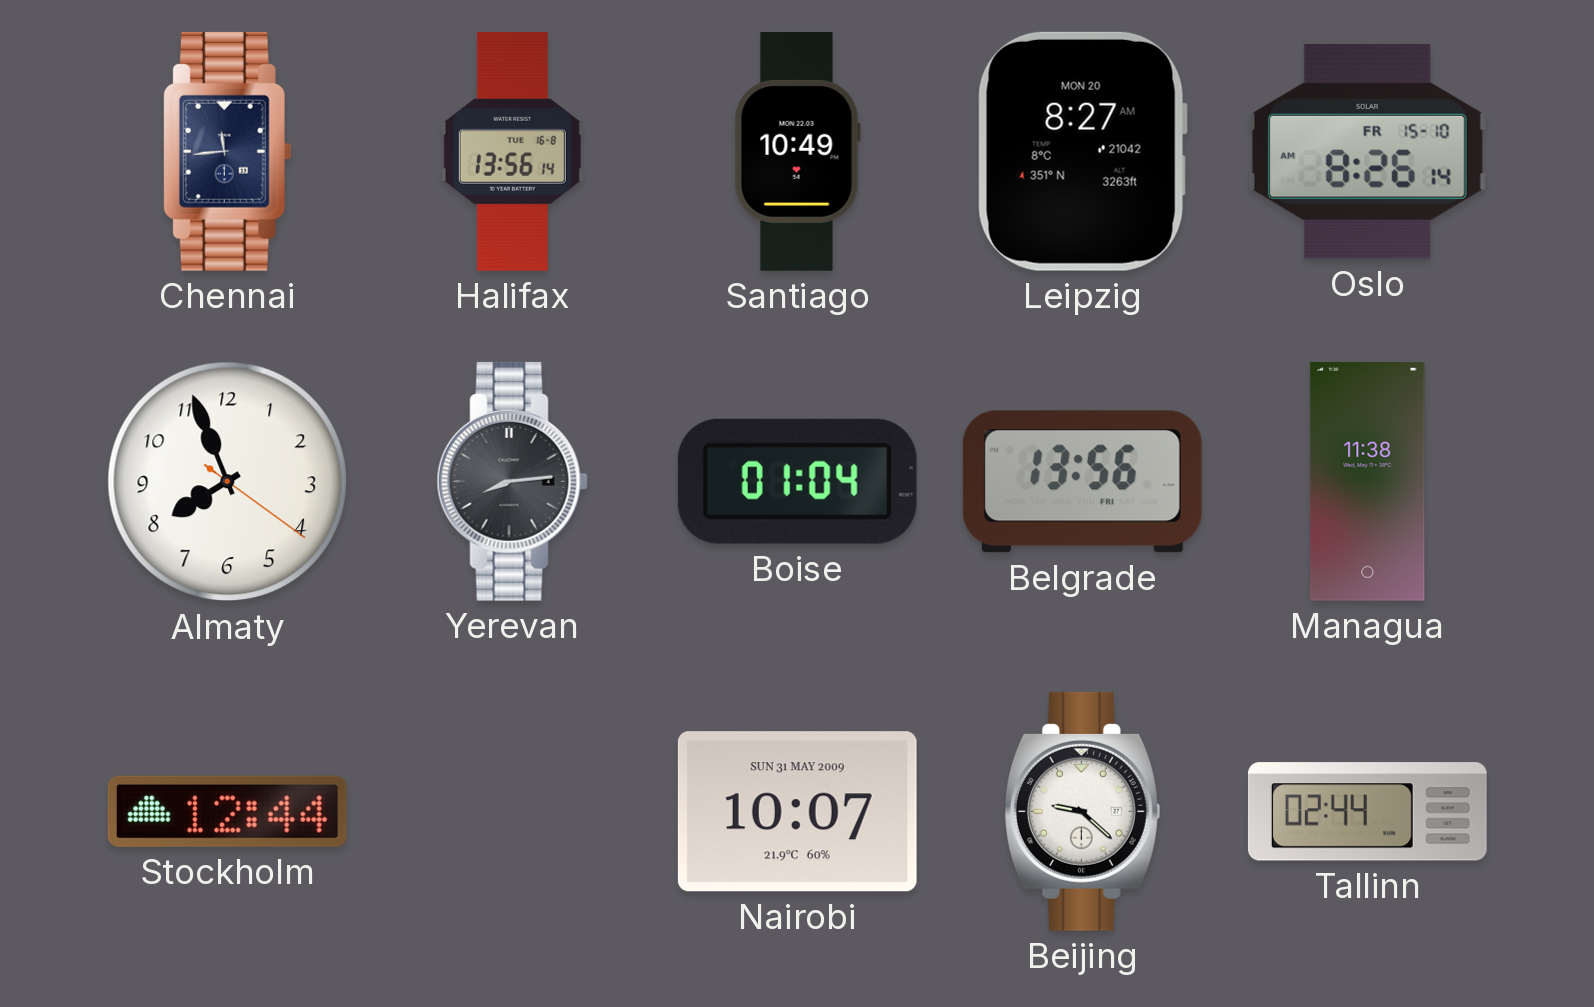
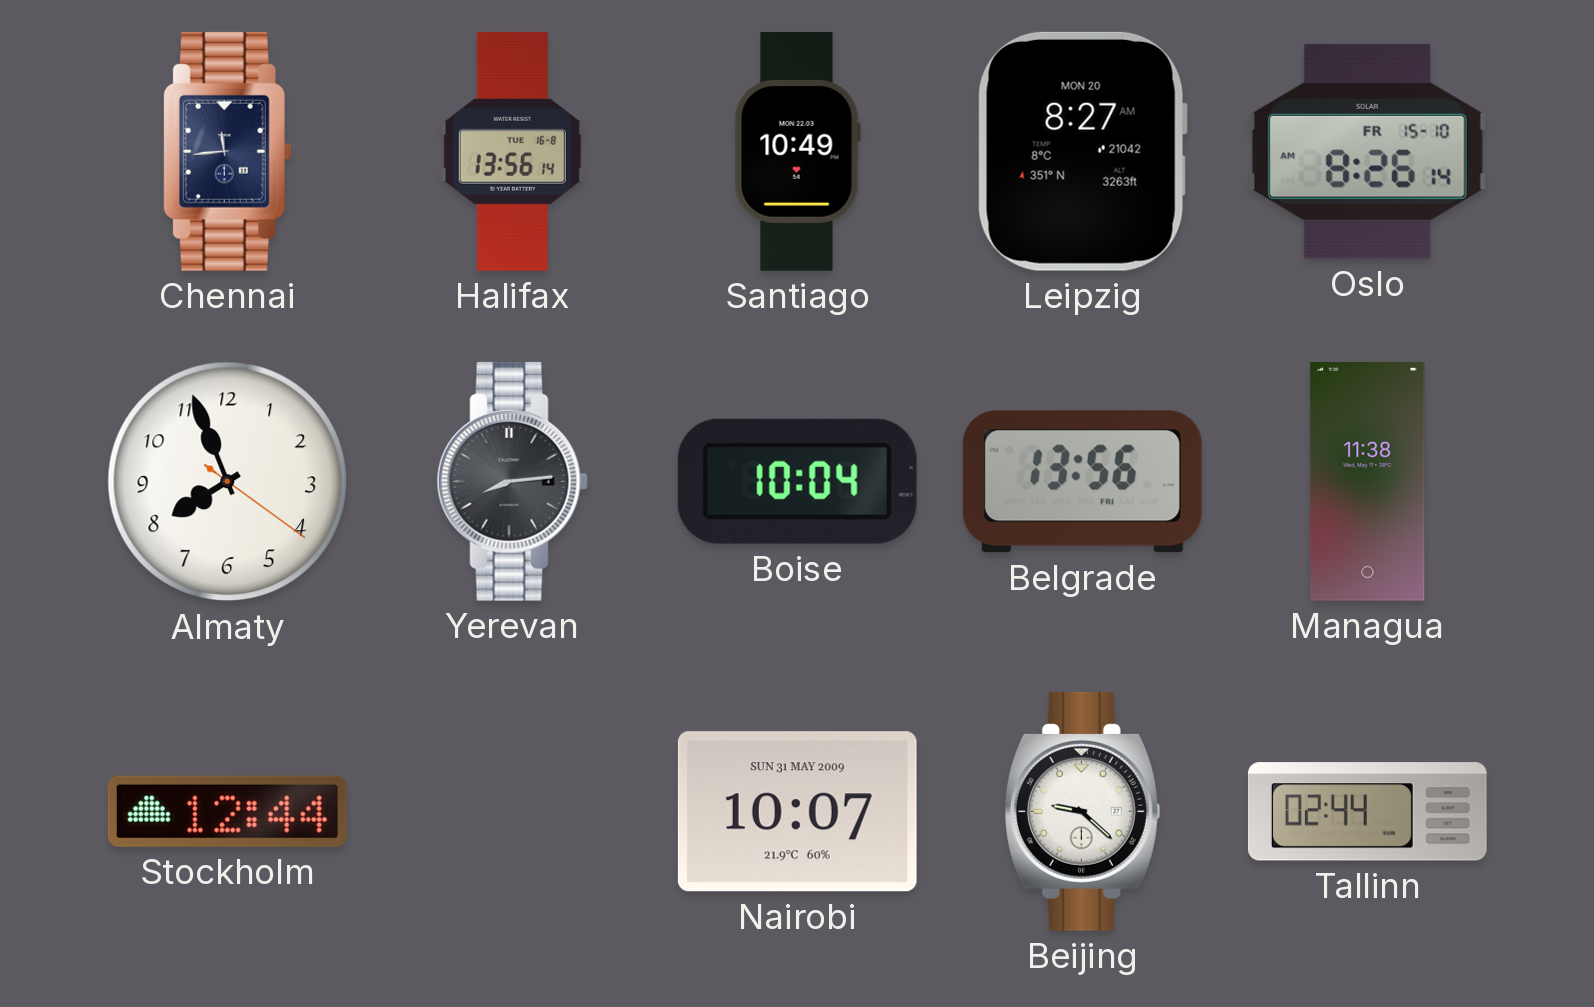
Boise: 01:04 -> 10:04 (797, 481)
